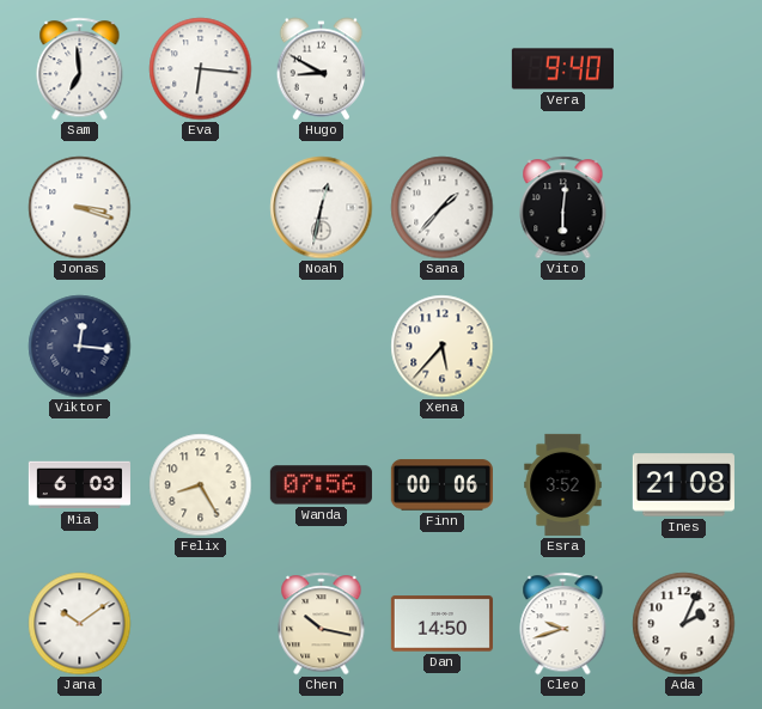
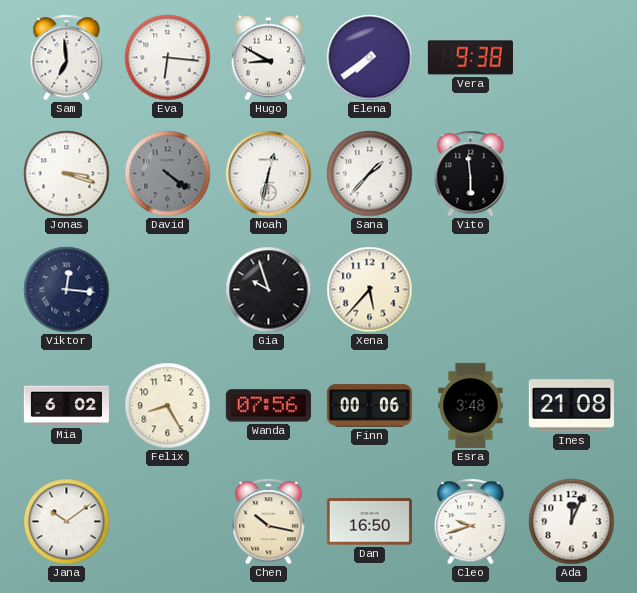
Elena: none -> 7:39 (370, 58)
Vera: 9:40 -> 9:38 (470, 58)
David: none -> 4:21 (168, 174)
Vito: 6:01 -> 5:59 (471, 174)
Gia: none -> 9:57 (269, 290)
Mia: 6:03 -> 6:02 (66, 406)
Esra: 3:52 -> 3:48 (471, 405)
Dan: 14:50 -> 16:50 (369, 522)
Ada: 2:04 -> 12:04 (572, 522)
